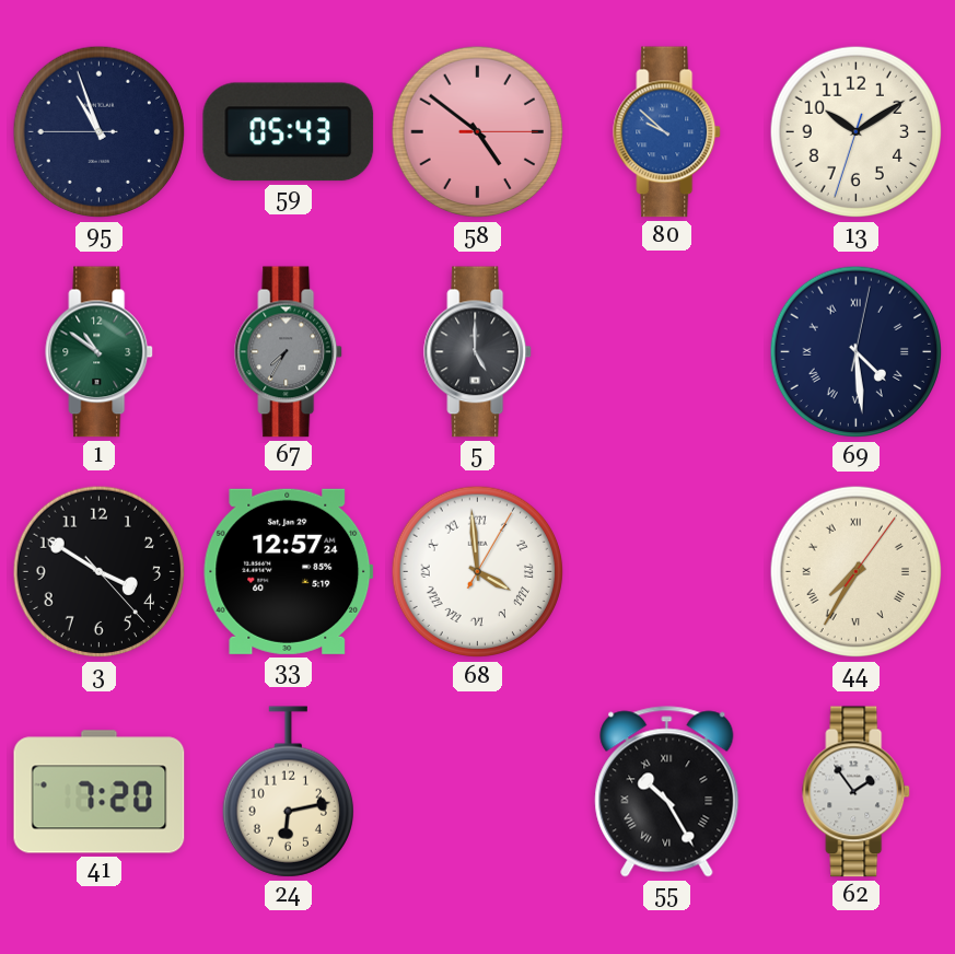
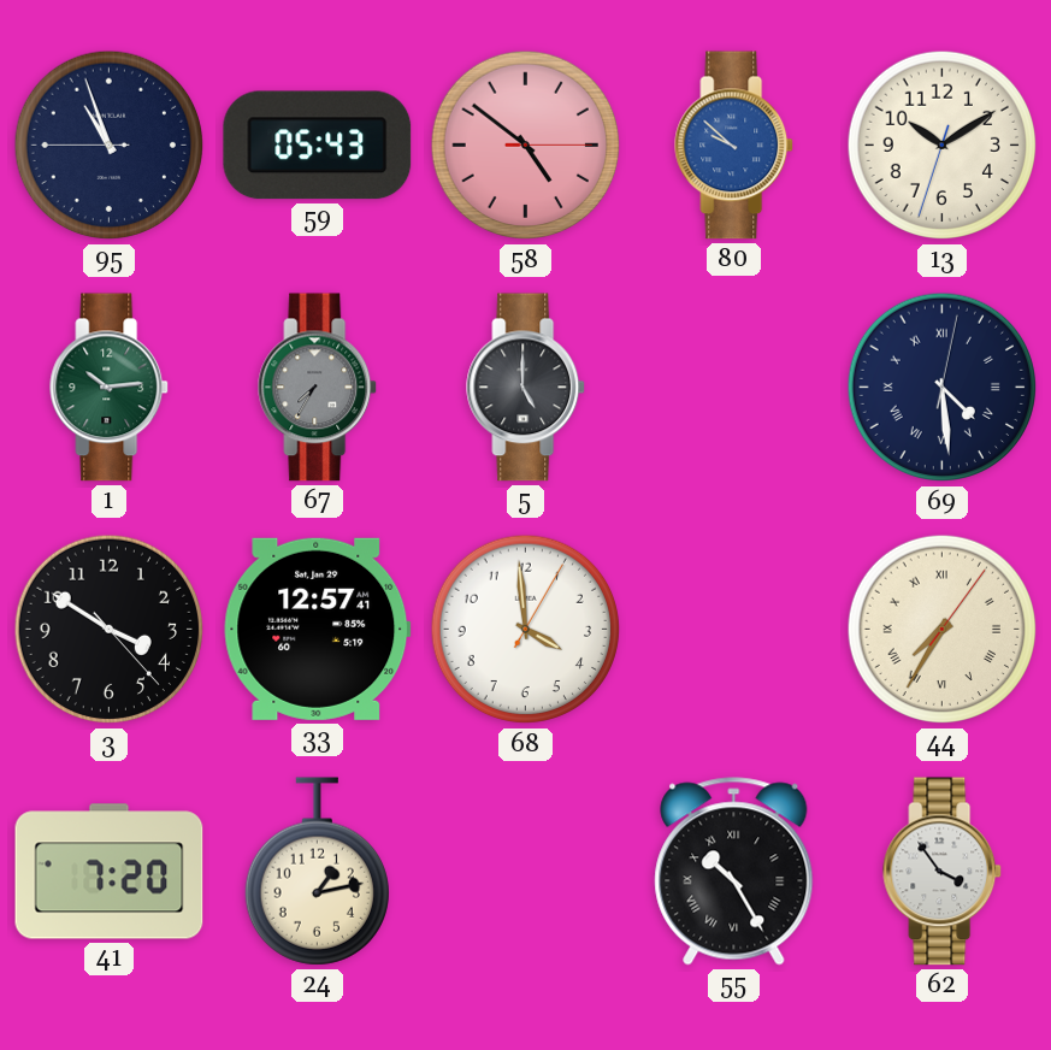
1: 10:51 -> 10:14 (110, 388)
33: 12:57:24 -> 12:57:41 (318, 629)
68 numerals: Roman -> Arabic (526, 630)
24: 6:13 -> 1:13 (317, 872)
62: 1:54 -> 3:54 (943, 872)
